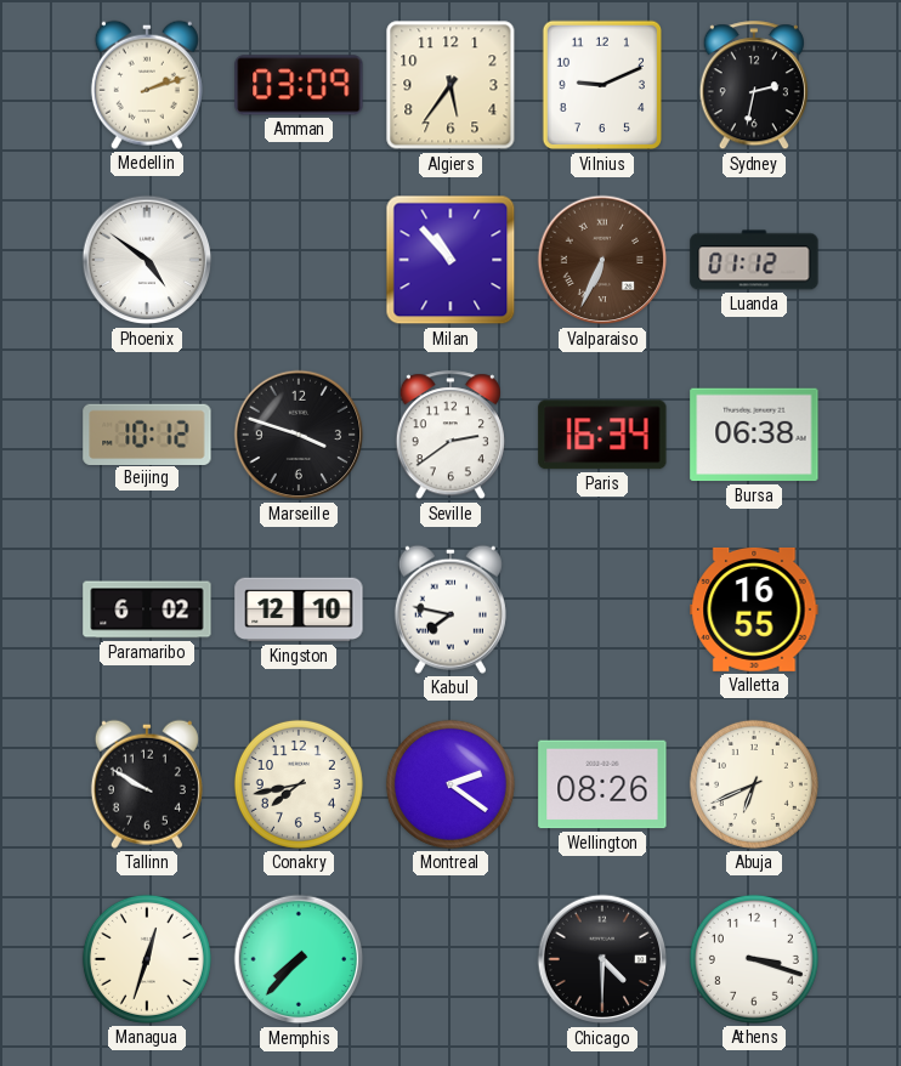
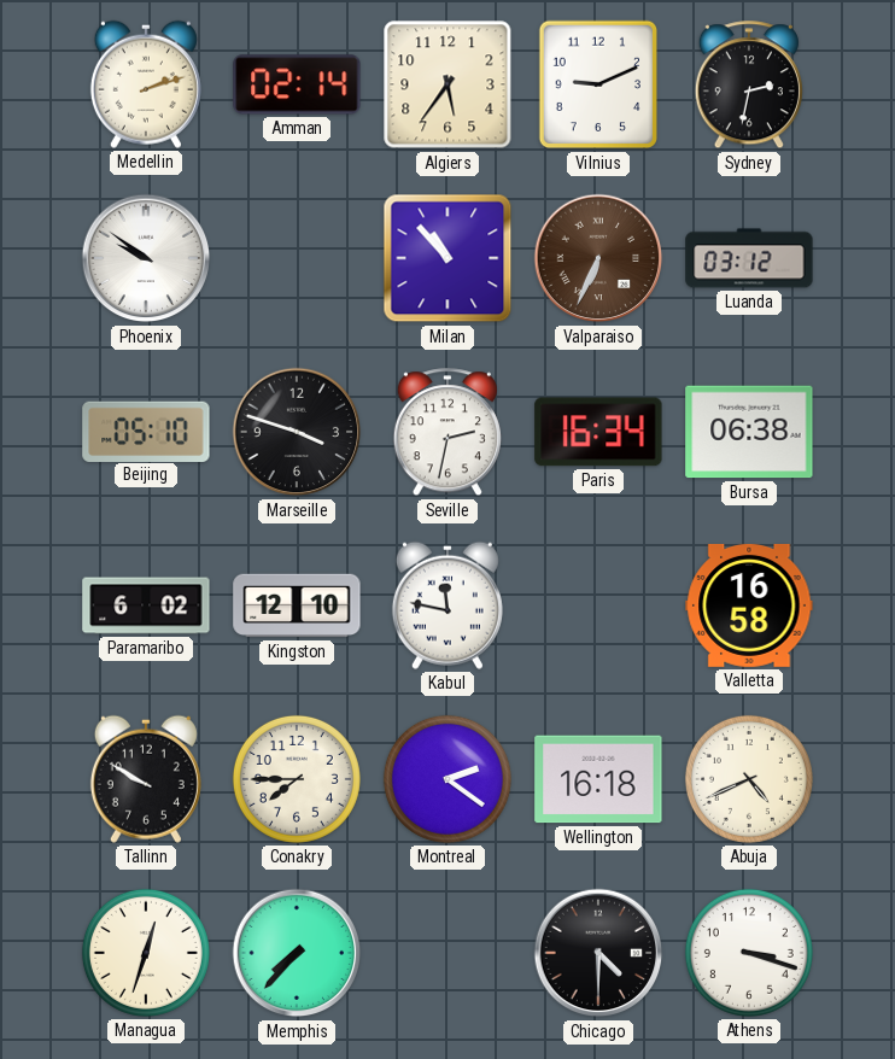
Amman: 03:09 -> 02:14 (297, 84)
Phoenix: 4:51 -> 9:51 (146, 258)
Luanda: 01:12 -> 03:12 (749, 258)
Beijing: 10:12 -> 05:10 (146, 431)
Seville: 2:39 -> 2:32 (448, 433)
Kabul: 7:47 -> 11:47 (448, 605)
Valletta: 16:55 -> 16:58 (749, 605)
Conakry: 7:43 -> 7:45 (297, 779)
Wellington: 08:26 -> 16:18 (598, 779)
Abuja: 6:41 -> 4:41 (749, 779)
